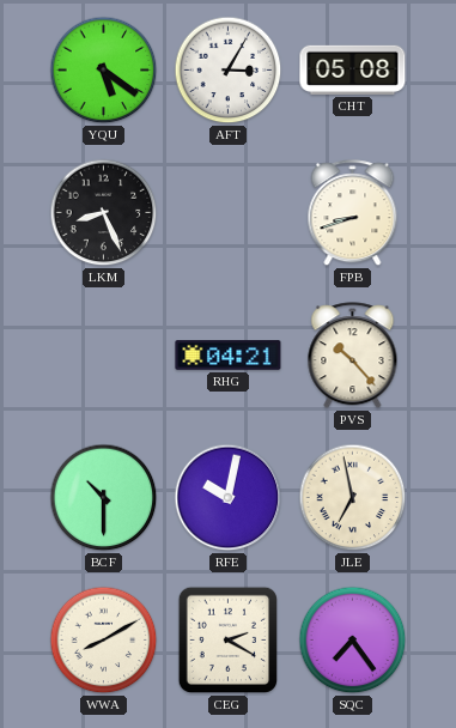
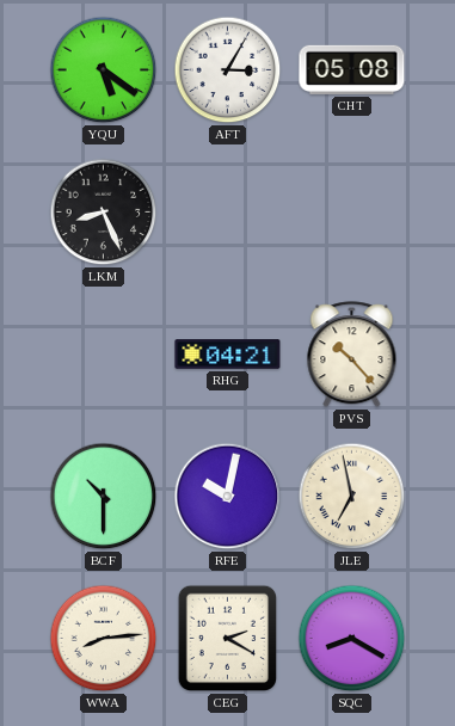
FPB: 8:42 -> none (353, 213)
WWA: 8:10 -> 8:14 (104, 639)
SQC: 7:24 -> 8:20 (352, 639)
